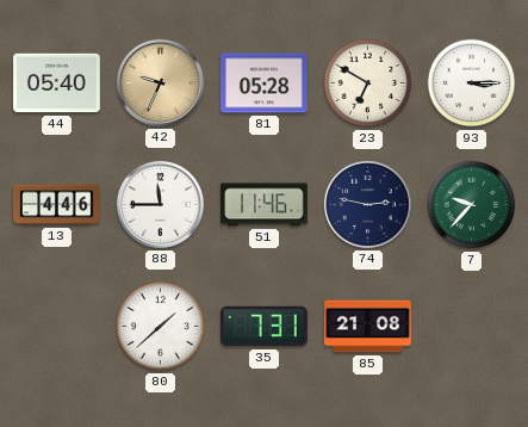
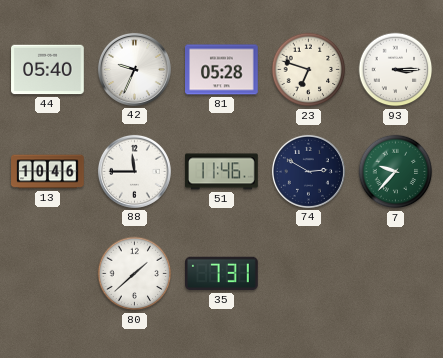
42 dial: champagne -> white (134, 69)
23: 6:50 -> 6:48 (309, 70)
13: 4:46 -> 10:46 (48, 172)
74: 2:47 -> 2:50 (308, 171)
85: 21:08 -> none (368, 327)
